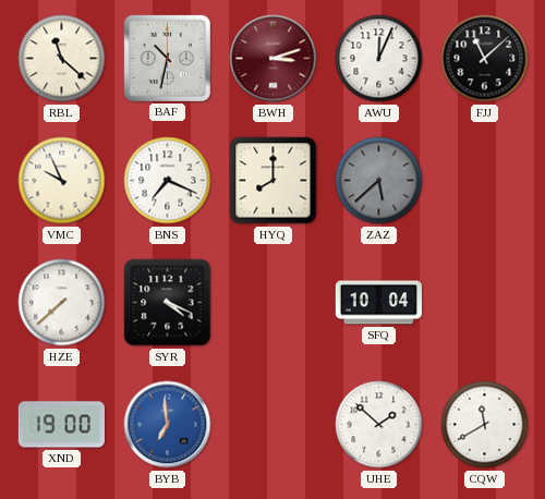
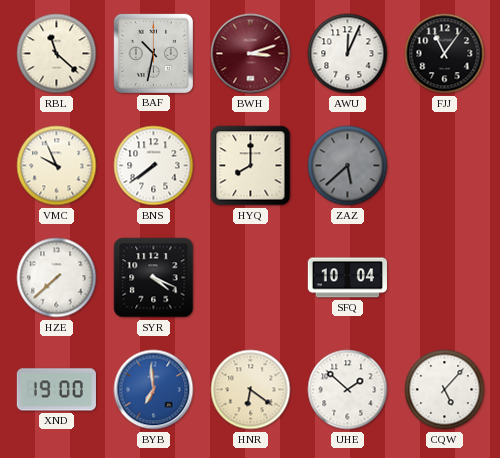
FJJ: 11:08 -> 11:06 (445, 54)
BNS: 7:19 -> 7:39 (154, 166)
HNR: none -> 6:21 (251, 390)
CQW: 11:40 -> 5:07 (445, 390)
